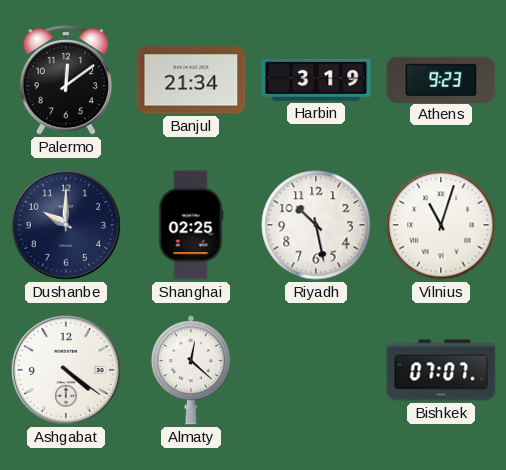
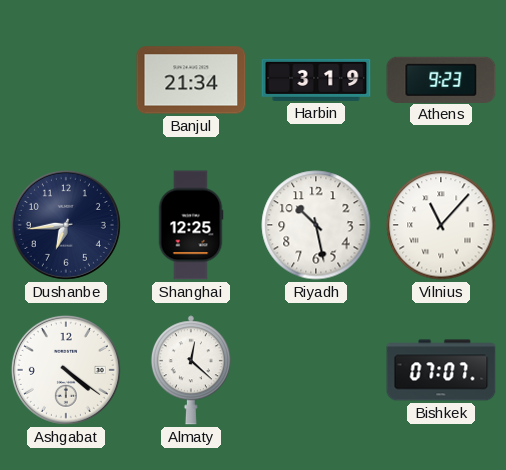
Palermo: 12:09 -> none (66, 80)
Dushanbe: 10:00 -> 6:44 (66, 225)
Shanghai: 02:25 -> 12:25 (191, 225)
Vilnius: 11:03 -> 11:07 (441, 225)
